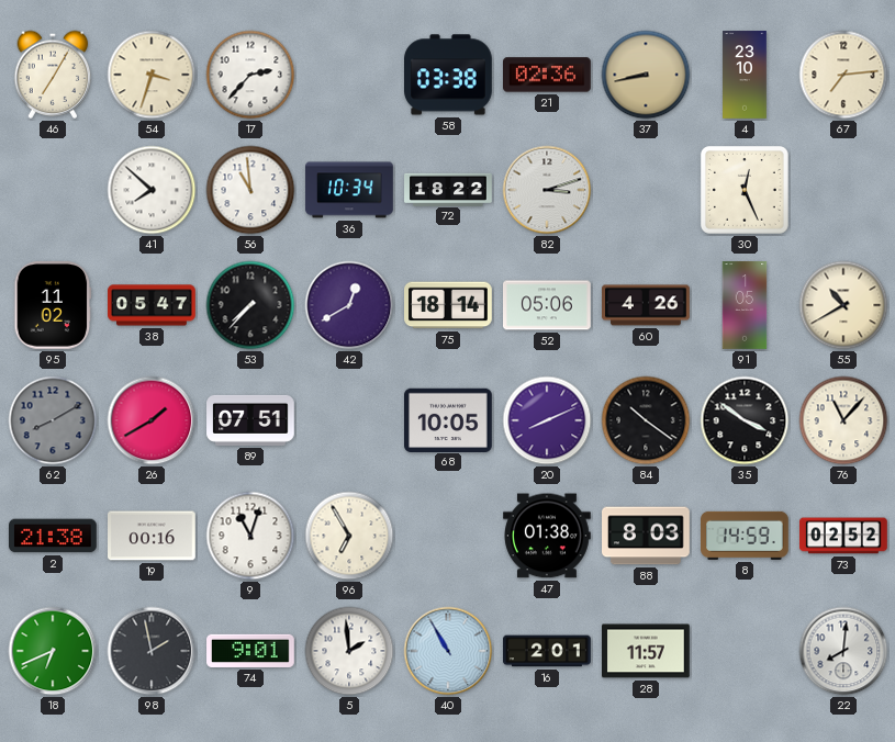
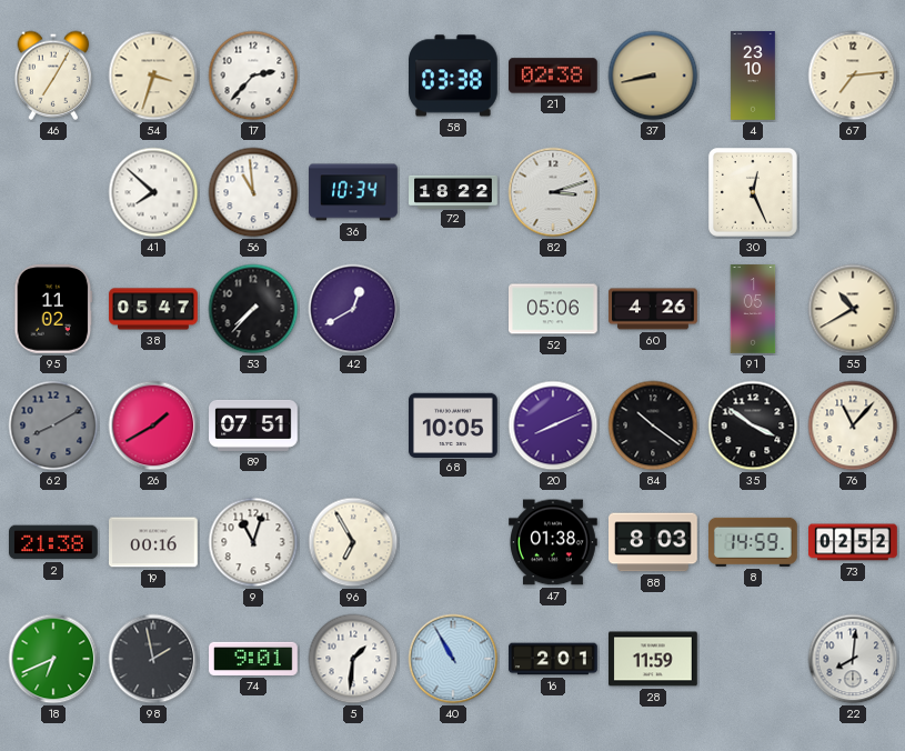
21: 02:36 -> 02:38 (554, 76)
75: 18:14 -> none (449, 305)
5: 1:59 -> 1:31 (353, 659)
28: 11:57 -> 11:59 (654, 659)
